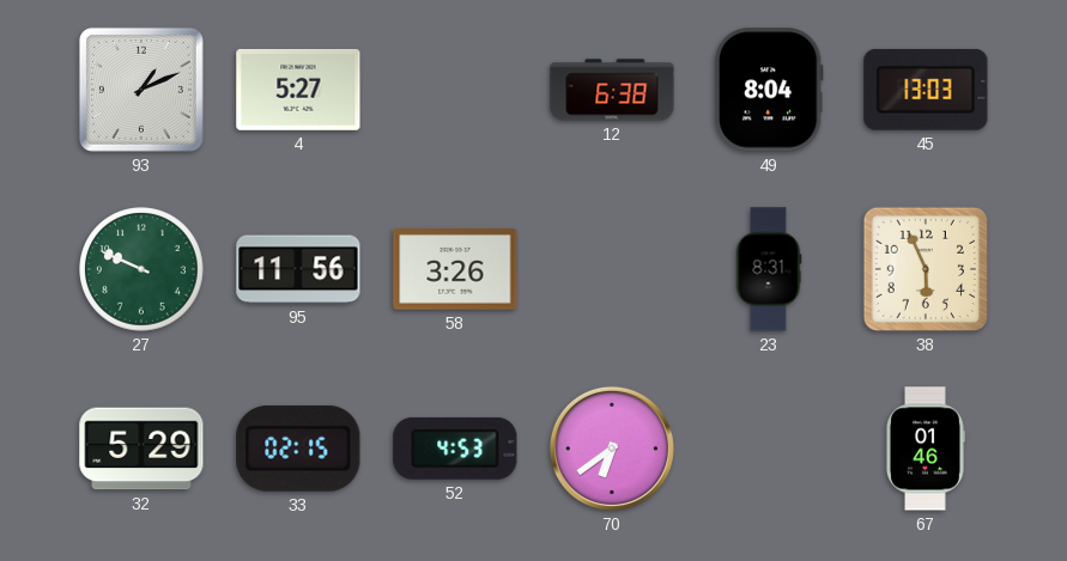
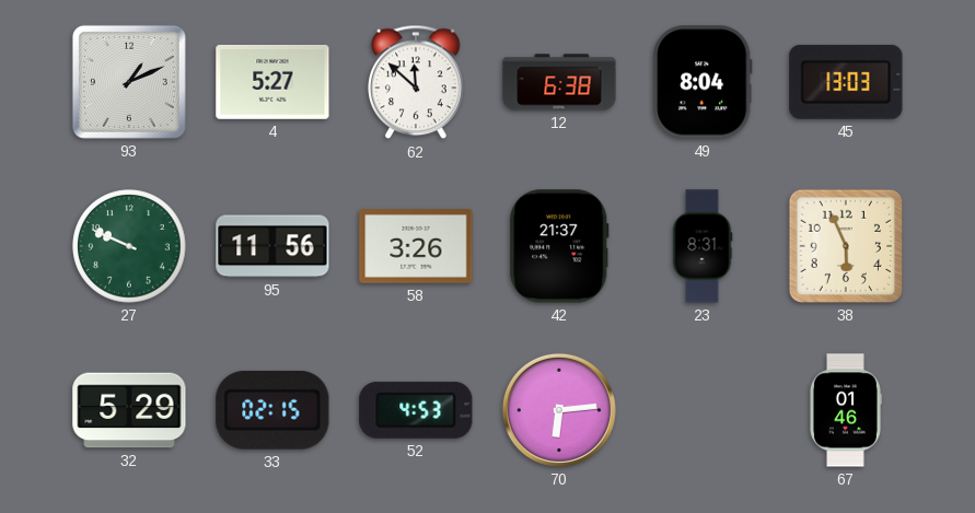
62: none -> 11:52 (416, 82)
42: none -> 21:37 (559, 246)
70: 6:39 -> 6:14 (559, 410)
